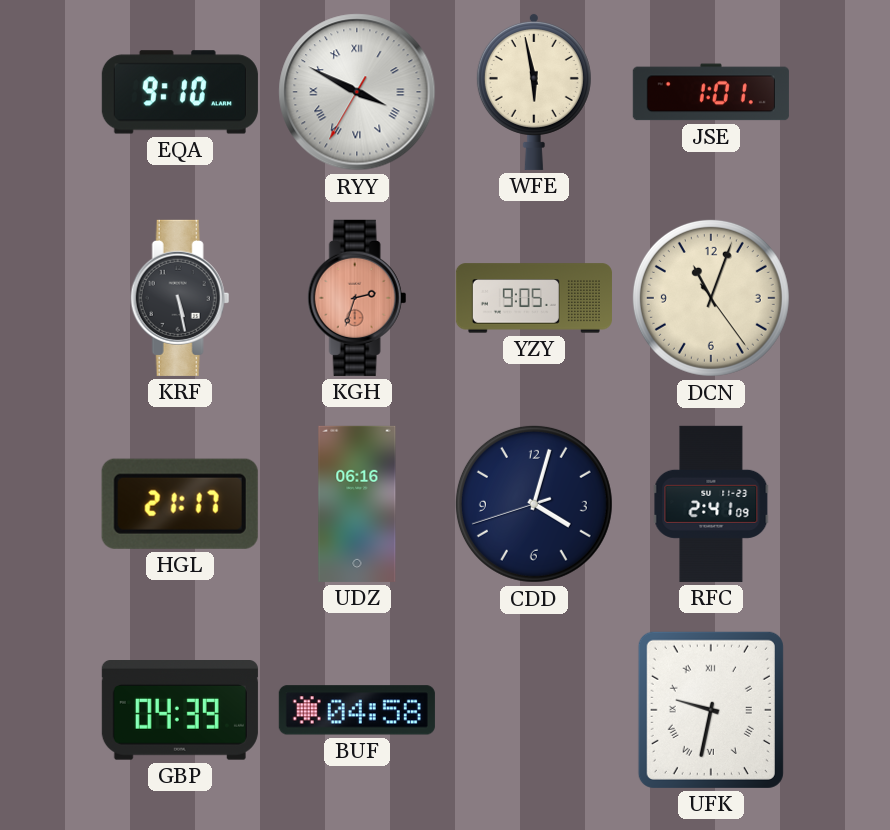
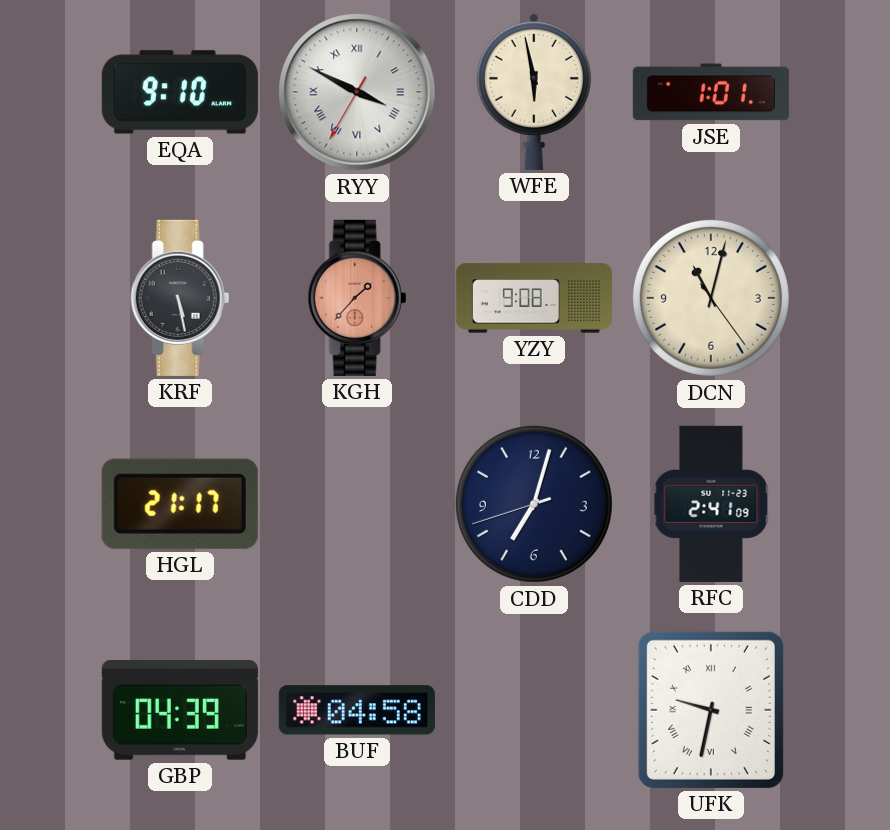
KGH: 2:33 -> 1:37 (357, 298)
YZY: 9:05 -> 9:08 (534, 298)
DCN: 11:03 -> 11:02 (711, 298)
UDZ: 06:16 -> none (357, 504)
CDD: 4:02 -> 7:02 (534, 504)
